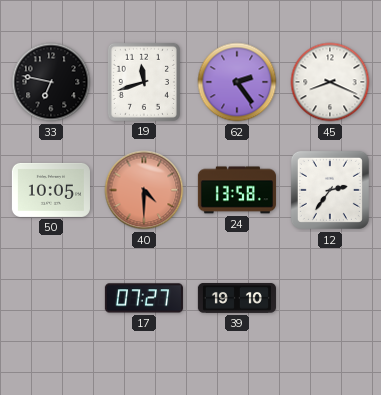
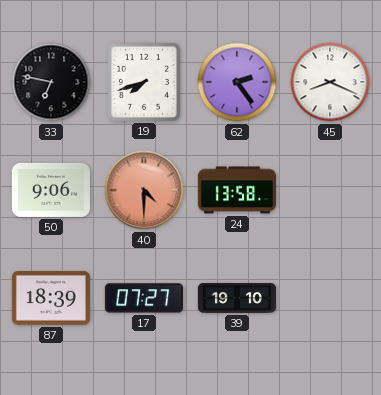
19: 11:42 -> 7:42 (144, 82)
50: 10:05 -> 9:06 (51, 190)
12: 2:36 -> none (330, 190)
87: none -> 18:39 (51, 299)
